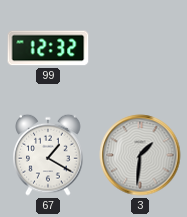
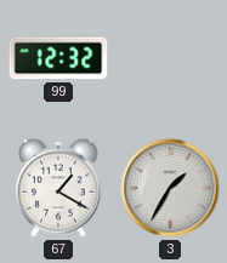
3: 1:31 -> 1:35 (170, 188)
